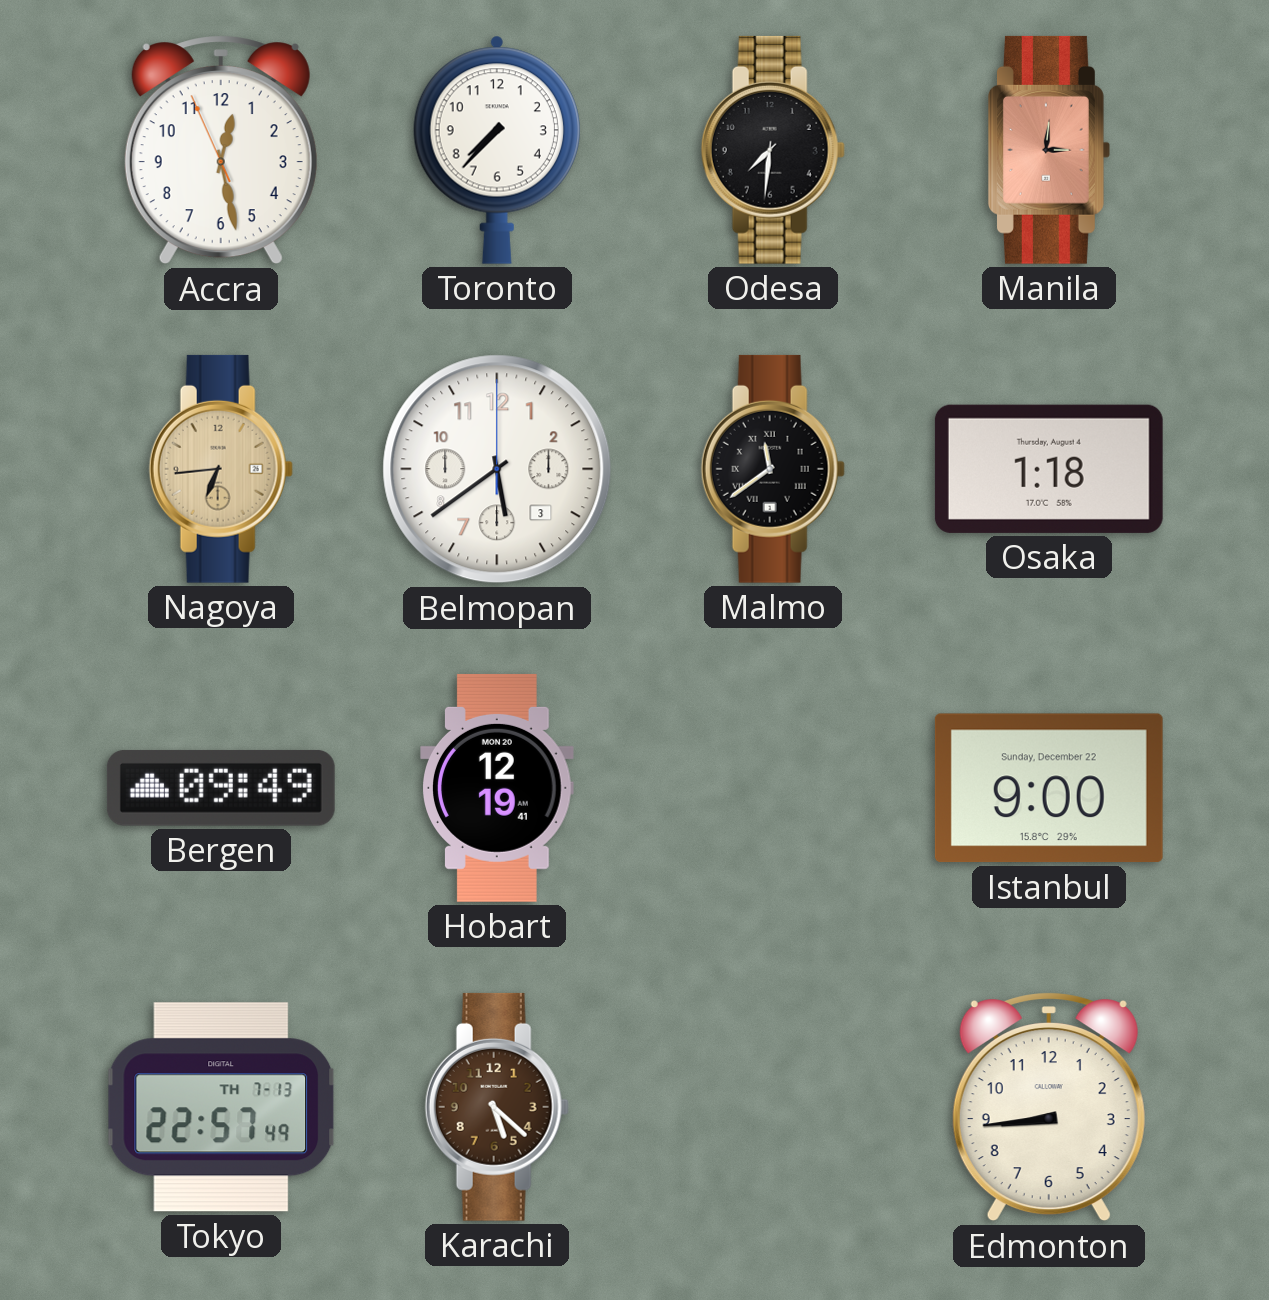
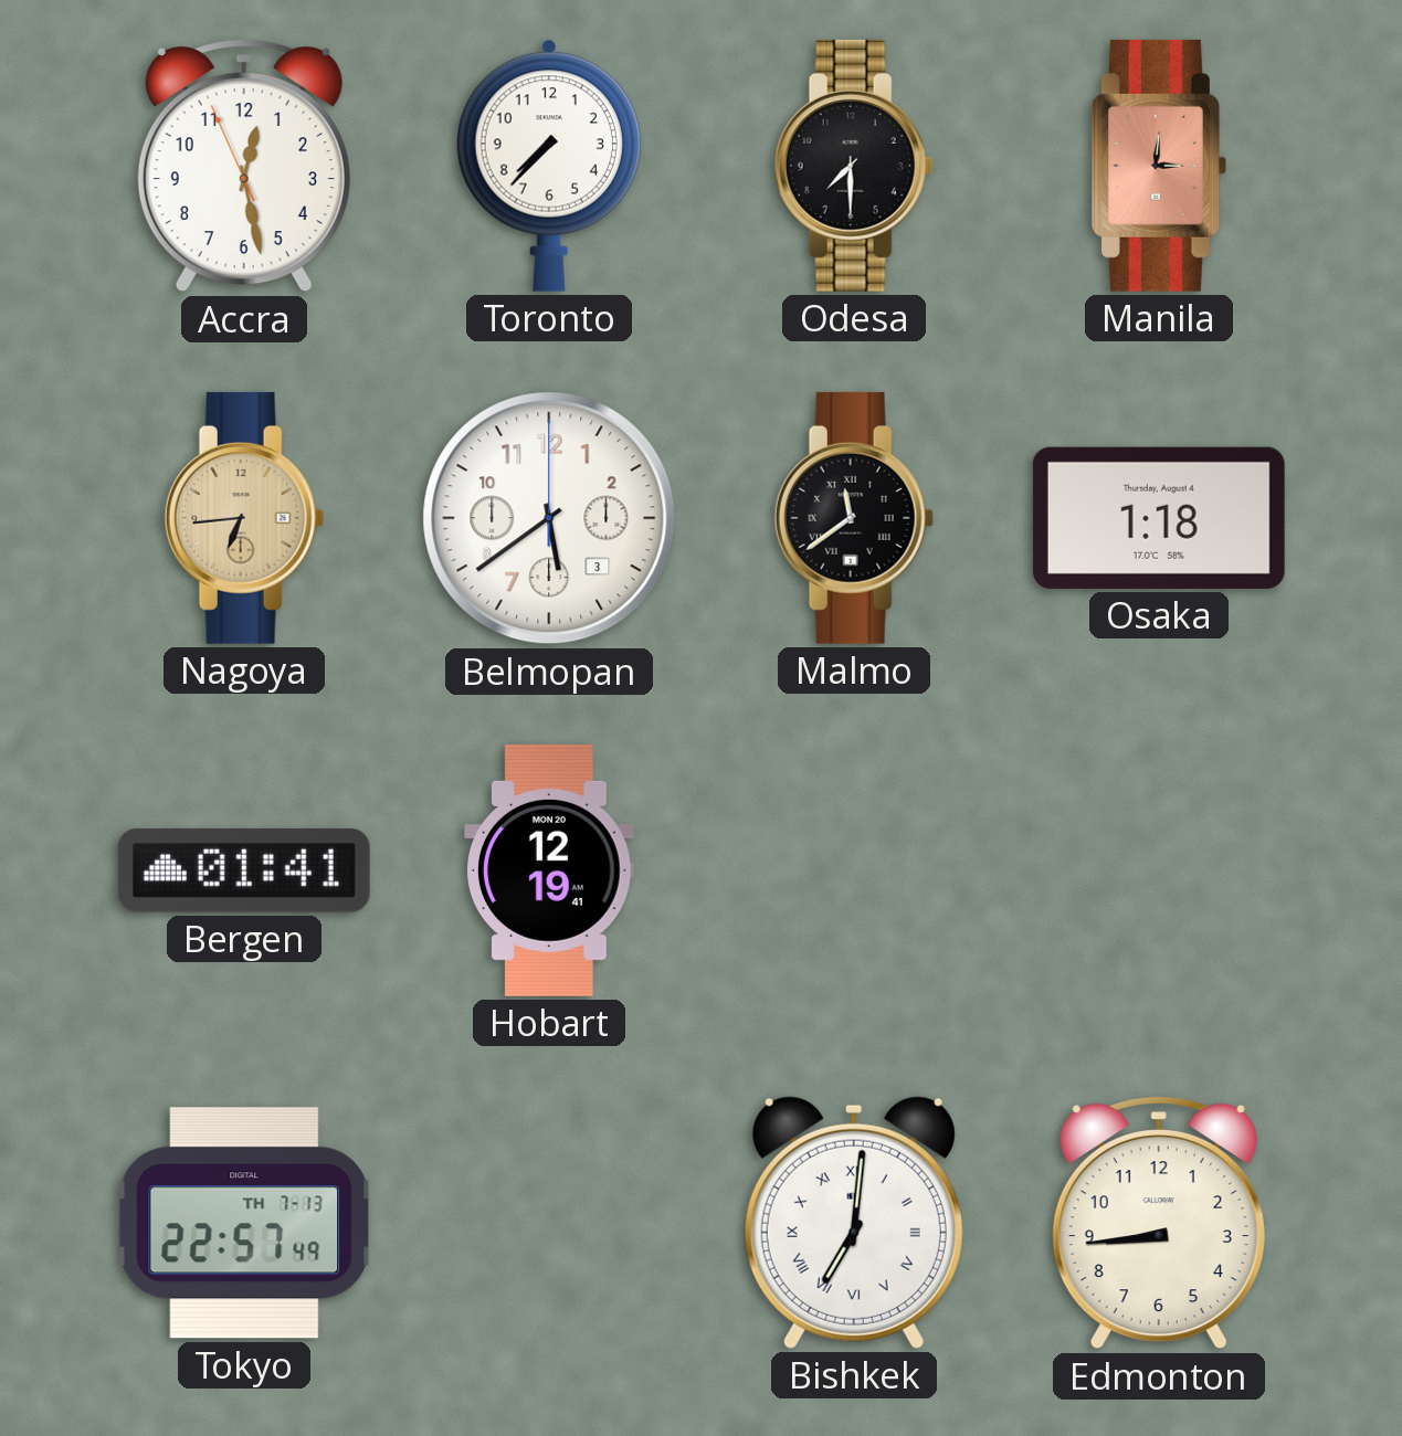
Odesa: 7:31 -> 7:30 (854, 166)
Bergen: 09:49 -> 01:41 (244, 870)
Istanbul: 9:00 -> none (1049, 788)
Karachi: 5:22 -> none (497, 1107)
Bishkek: none -> 7:01 (854, 1223)
